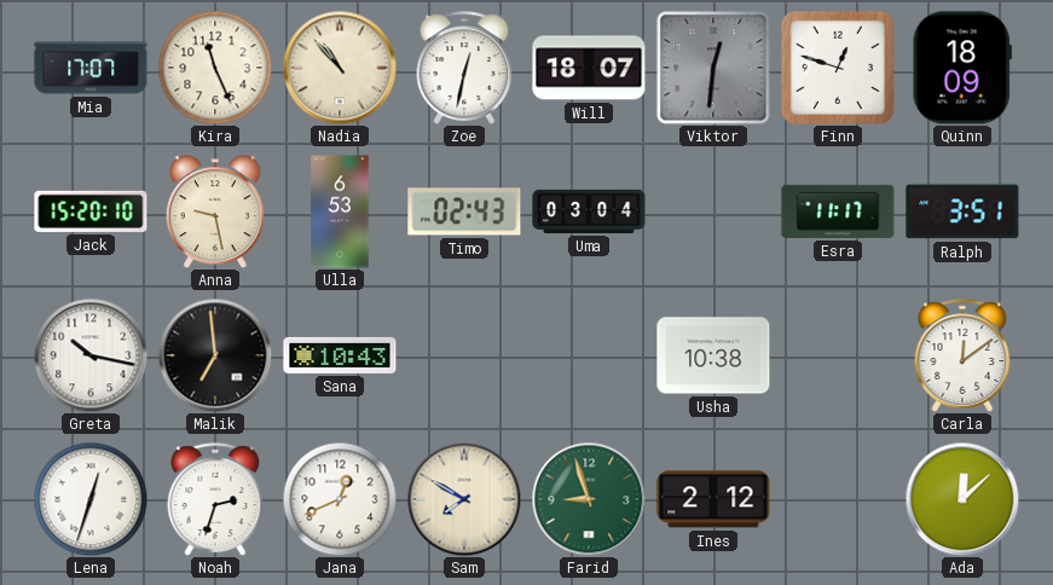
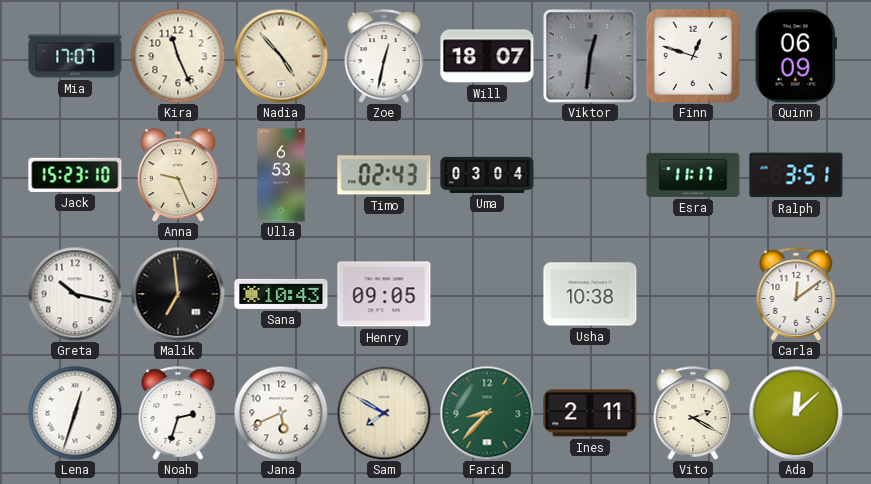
Nadia: 10:53 -> 4:53 (281, 56)
Quinn: 18:09 -> 06:09 (796, 56)
Jack: 15:20 -> 15:23 (75, 175)
Anna: 9:28 -> 9:26 (178, 175)
Henry: none -> 09:05 (384, 294)
Jana: 12:41 -> 5:41 (281, 413)
Farid: 8:57 -> 8:37 (487, 413)
Ines: 2:12 -> 2:11 (590, 413)
Vito: none -> 2:20 (693, 413)
